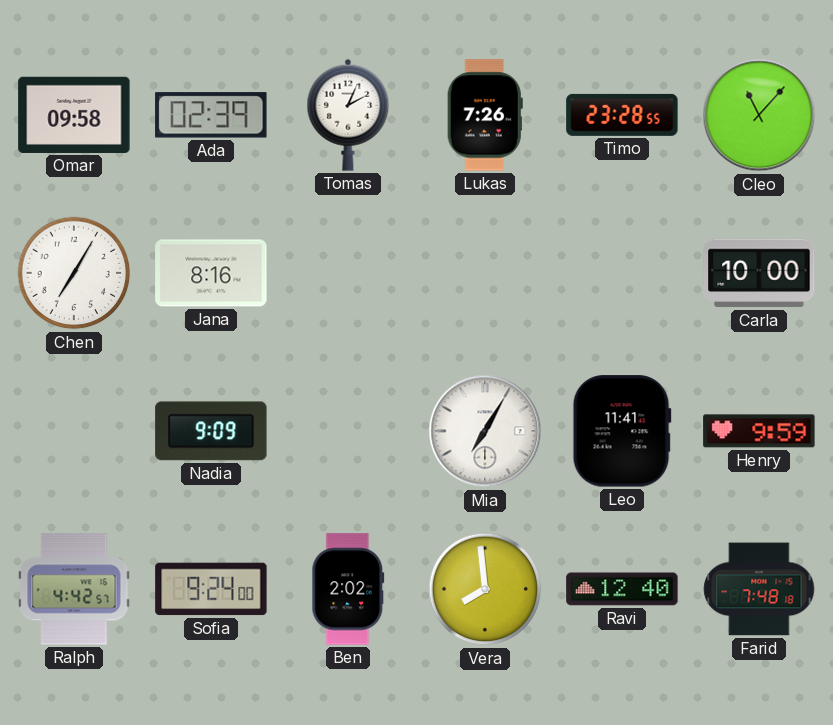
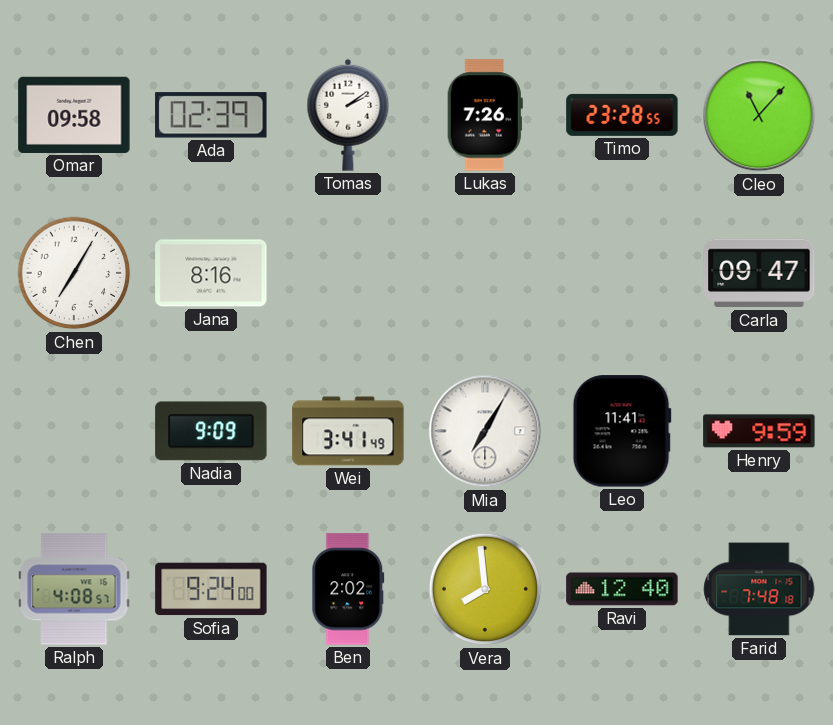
Tomas: 2:04 -> 2:09 (348, 115)
Carla: 10:00 -> 09:47 (759, 273)
Wei: none -> 3:41 (348, 431)
Ralph: 4:42 -> 4:08 (74, 589)
